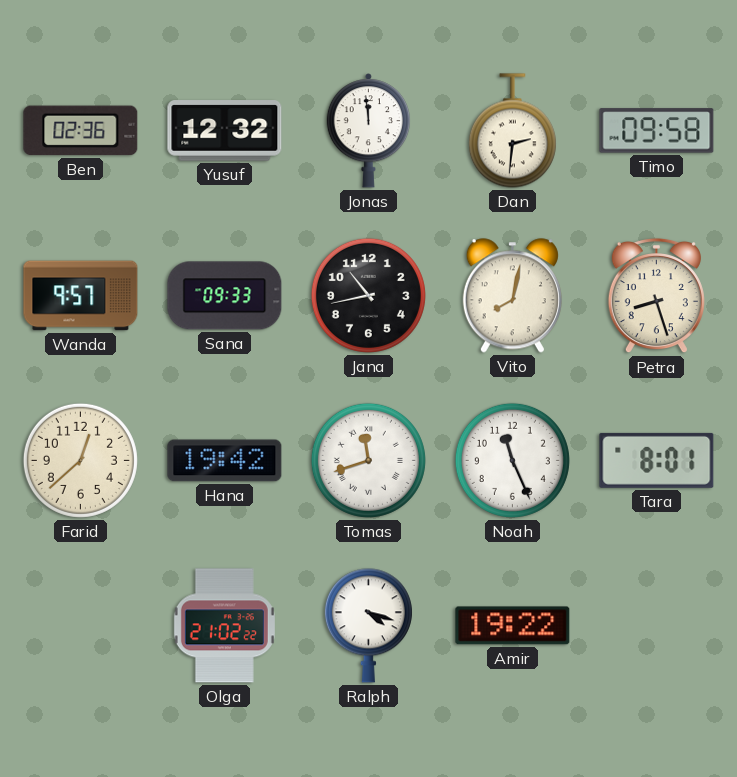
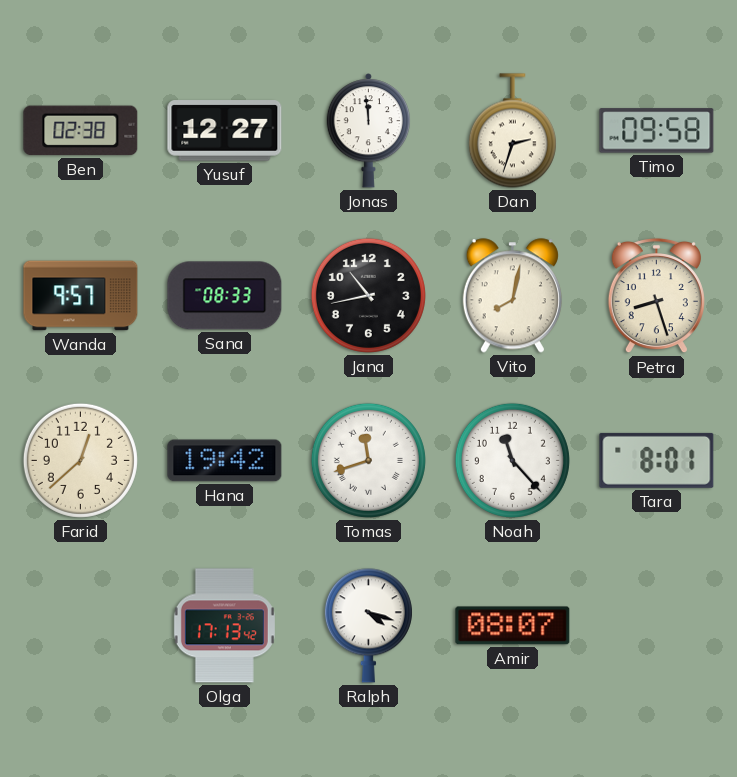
Ben: 02:36 -> 02:38 (81, 131)
Yusuf: 12:32 -> 12:27 (225, 131)
Dan: 2:31 -> 2:33 (512, 131)
Sana: 09:33 -> 08:33 (225, 296)
Noah: 11:26 -> 11:23 (512, 460)
Olga: 21:02 -> 17:13 (224, 626)
Amir: 19:22 -> 08:07 (513, 626)
